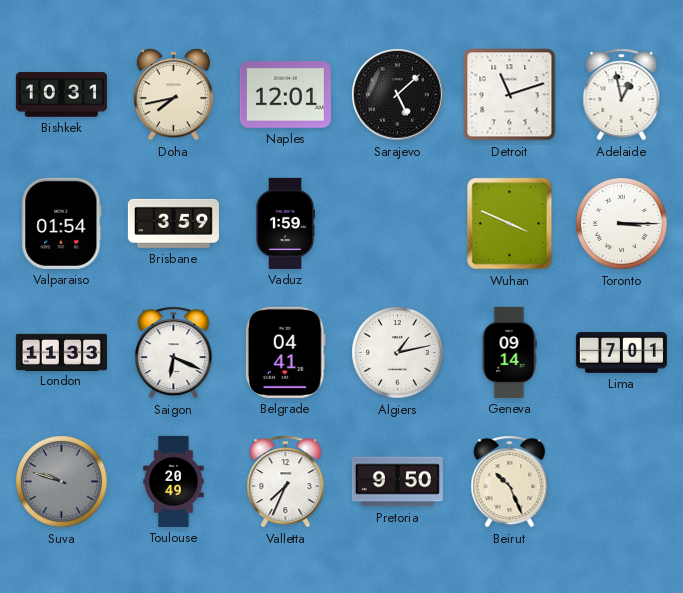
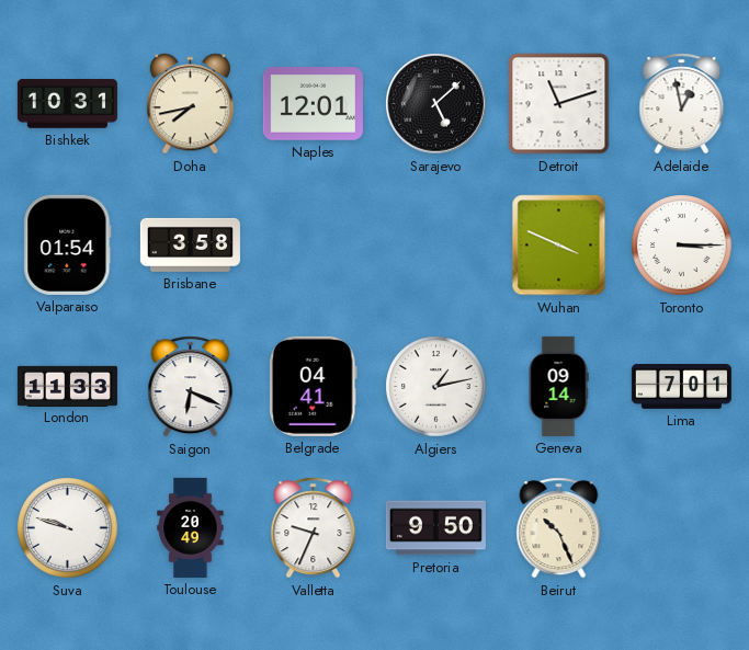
Brisbane: 3:59 -> 3:58 (190, 244)
Vaduz: 1:59 -> none (284, 223)
Suva dial: grey -> white (68, 528)
Valletta: 7:34 -> 9:34 (314, 528)
